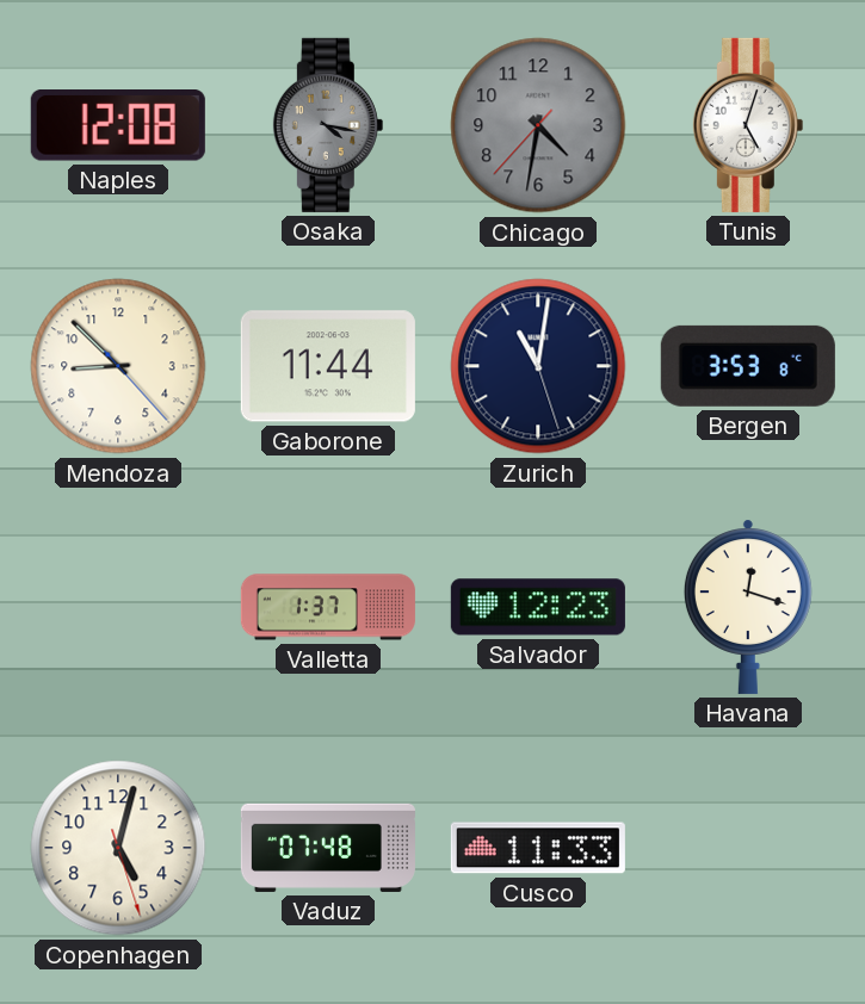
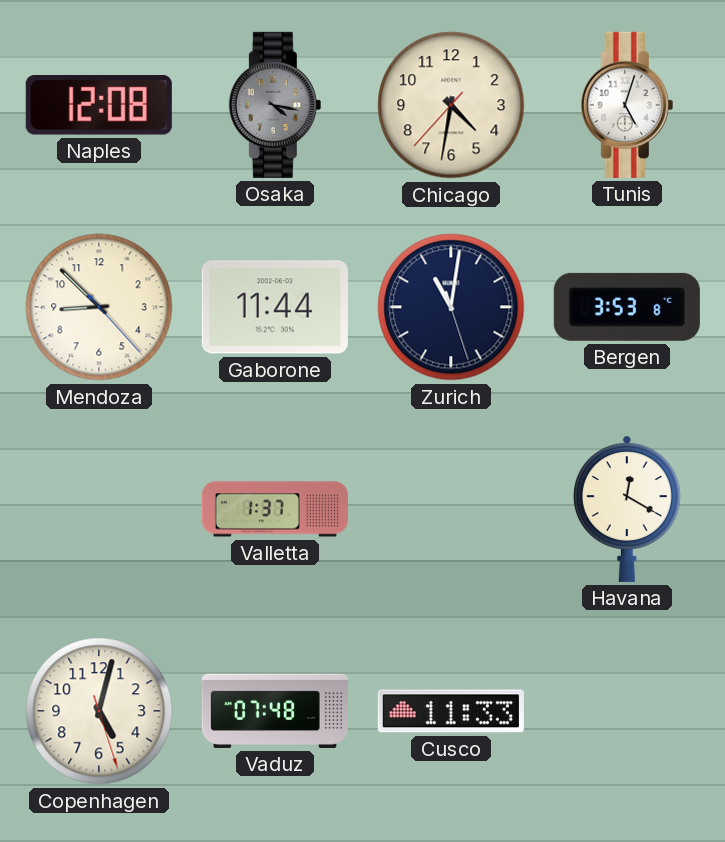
Chicago dial: grey -> cream (451, 105)
Salvador: 12:23 -> none (538, 607)
Havana: 12:18 -> 12:20 (627, 509)
